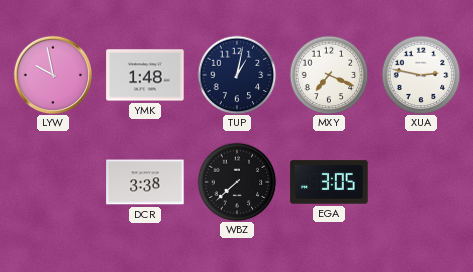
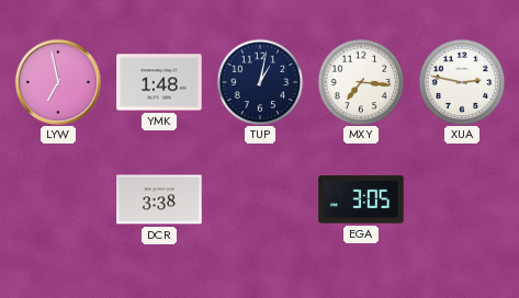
LYW: 9:58 -> 6:58 (57, 81)
MXY: 7:19 -> 7:16 (361, 82)
WBZ: 7:38 -> none (237, 182)
